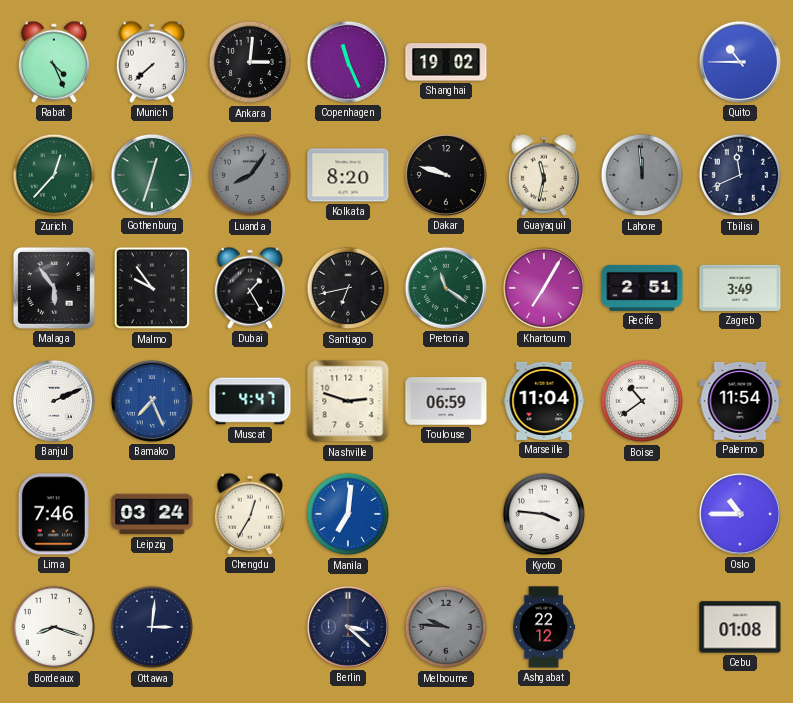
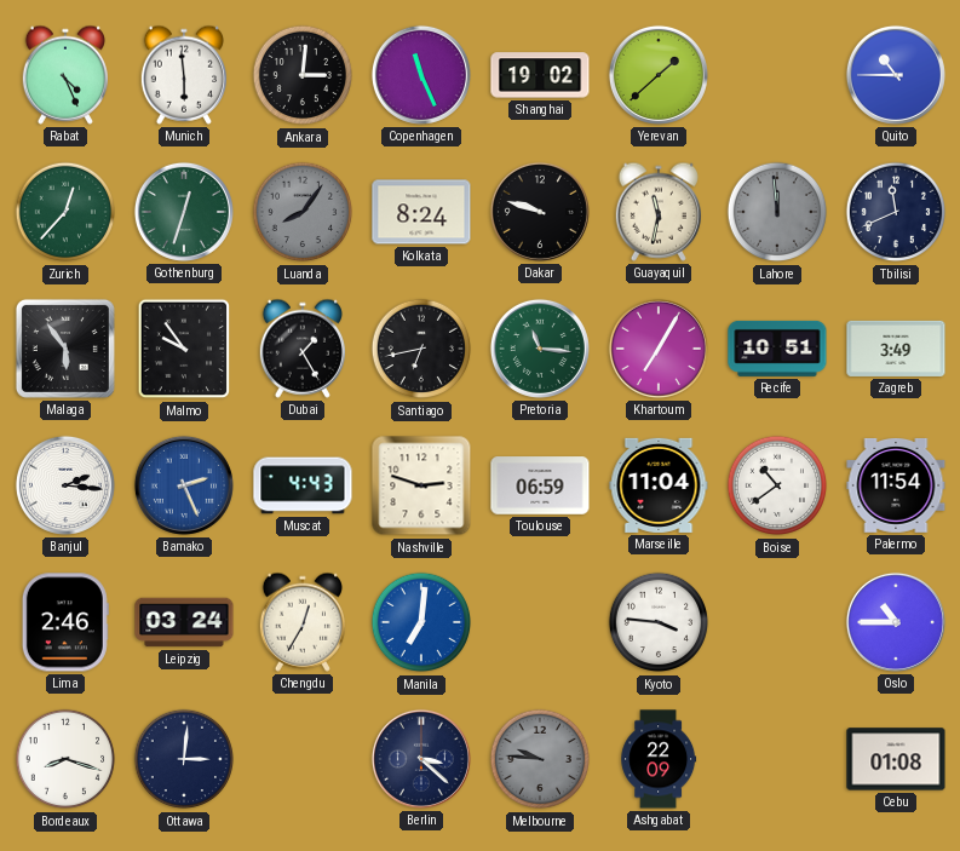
Munich: 7:38 -> 5:59 (183, 75)
Yerevan: none -> 1:38 (659, 75)
Kolkata: 8:20 -> 8:24 (421, 212)
Pretoria: 11:21 -> 11:16 (540, 349)
Recife: 2:51 -> 10:51 (777, 349)
Banjul: 2:11 -> 2:16 (65, 485)
Bamako: 7:26 -> 2:26 (184, 485)
Muscat: 4:47 -> 4:43 (303, 485)
Lima: 7:46 -> 2:46 (65, 622)
Ashgabat: 22:12 -> 22:09 (659, 759)
